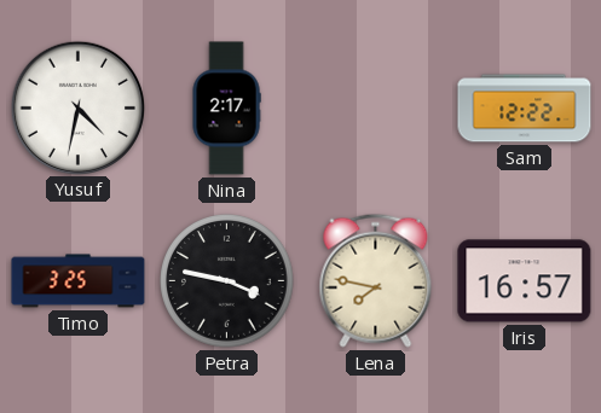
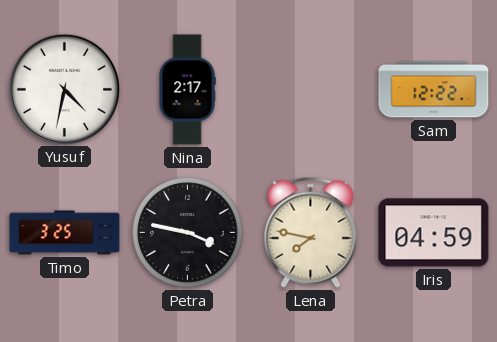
Iris: 16:57 -> 04:59 (434, 233)
